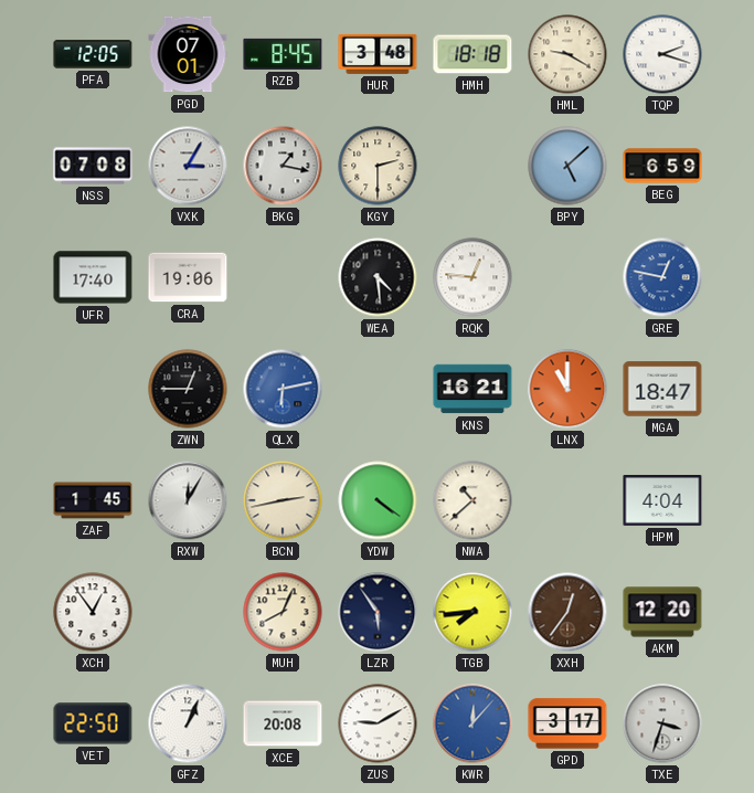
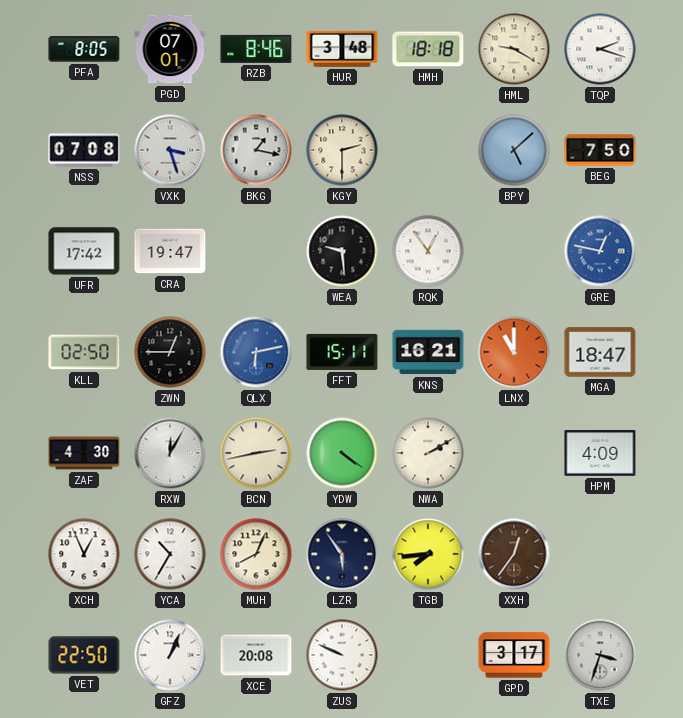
PFA: 12:05 -> 8:05 (84, 49)
RZB: 8:45 -> 8:46 (256, 49)
VXK: 3:05 -> 3:27 (170, 150)
BEG: 6:59 -> 7:50 (600, 150)
UFR: 17:40 -> 17:42 (84, 251)
CRA: 19:06 -> 19:47 (170, 251)
WEA: 4:29 -> 9:29 (342, 251)
RQK: 12:46 -> 12:54 (428, 251)
KLL: none -> 02:50 (84, 352)
FFT: none -> 15:11 (342, 352)
ZAF: 1:45 -> 4:30 (84, 453)
NWA: 10:38 -> 2:10 (428, 453)
HPM: 4:04 -> 4:09 (600, 454)
XCH: 12:54 -> 12:56 (84, 554)
YCA: none -> 10:35 (170, 554)
AKM: 12:20 -> none (662, 612)
ZUS: 9:10 -> 9:49 (342, 655)
KWR: 12:07 -> none (472, 723)
